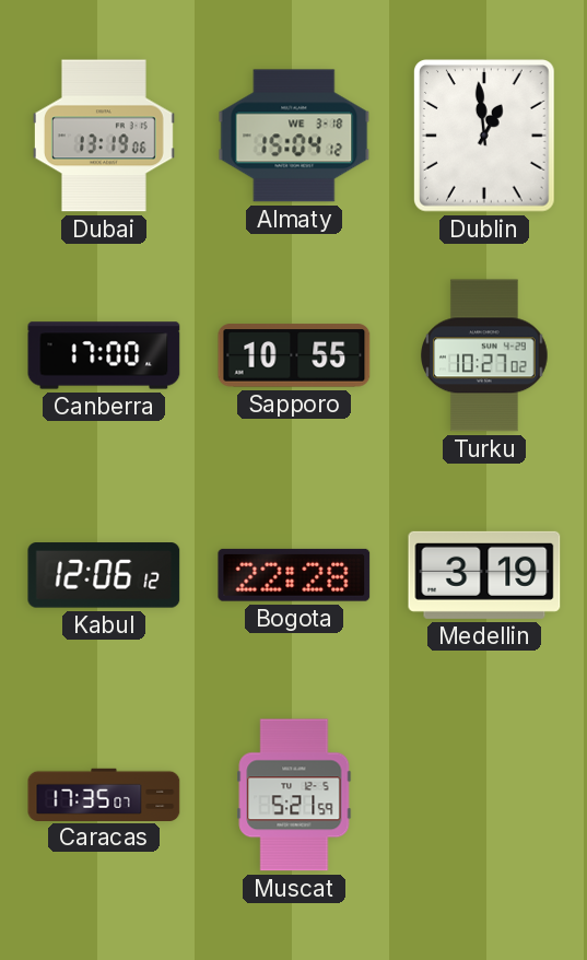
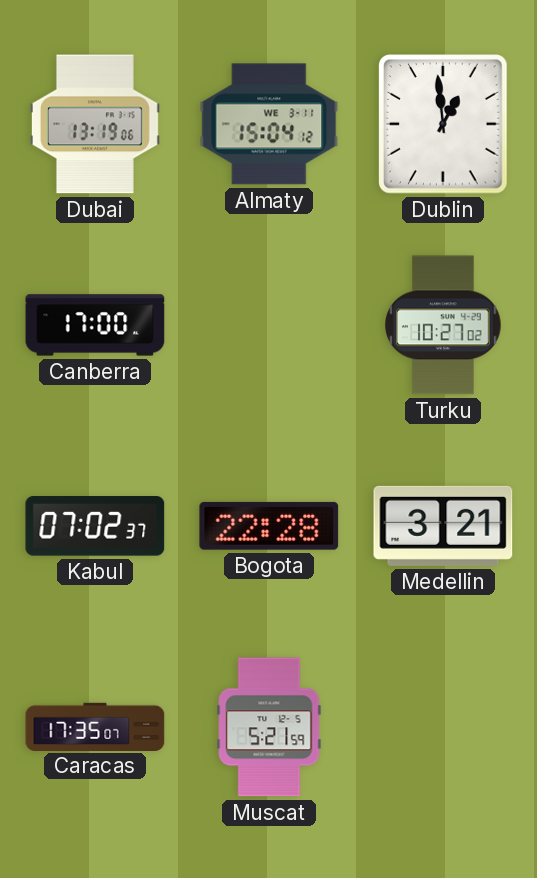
Almaty date: WE 3-18 -> WE 3-11 (269, 124)
Sapporo: 10:55 -> none (294, 355)
Kabul: 12:06 -> 07:02 (95, 526)
Medellin: 3:19 -> 3:21 (443, 526)
